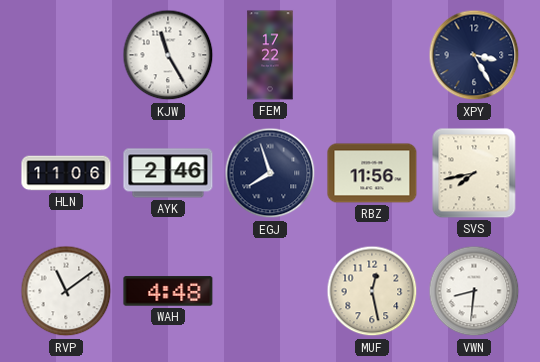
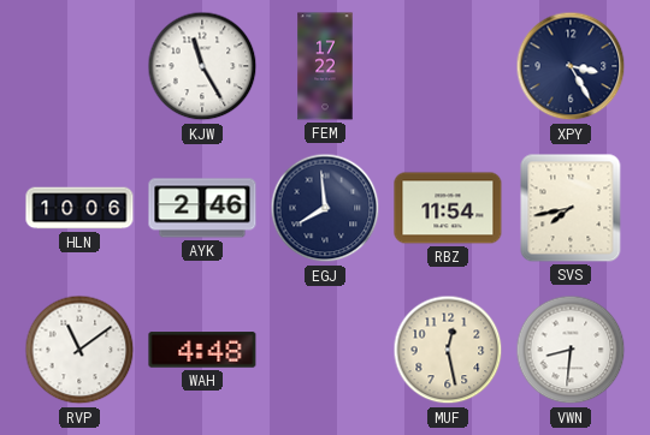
HLN: 11:06 -> 10:06 (79, 208)
EGJ: 7:57 -> 7:59 (325, 208)
RBZ: 11:56 -> 11:54 (448, 208)
